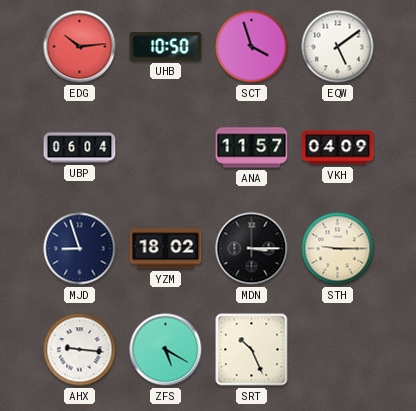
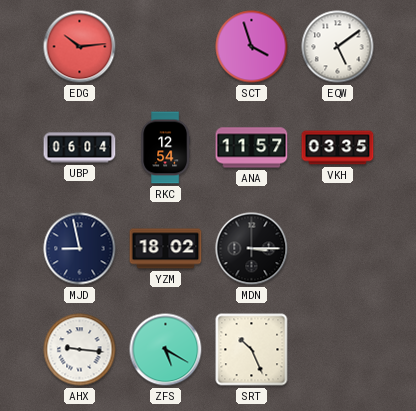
UHB: 10:50 -> none (166, 47)
RKC: none -> 12:54 (166, 148)
VKH: 04:09 -> 03:35 (338, 148)
MJD: 8:57 -> 8:58 (80, 249)
STH: 9:15 -> none (338, 249)
